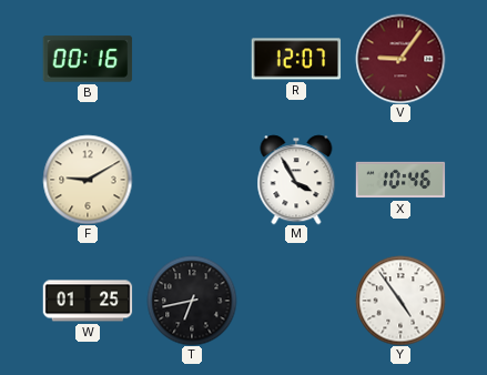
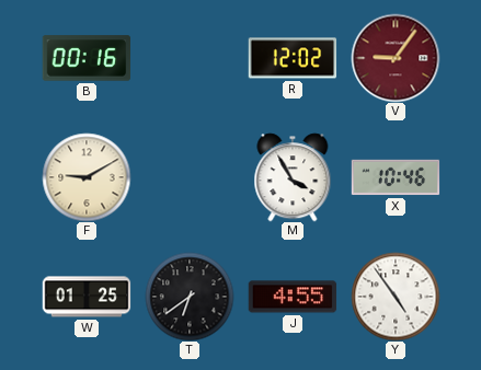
R: 12:07 -> 12:02 (293, 58)
T: 6:43 -> 6:39 (190, 297)
J: none -> 4:55 (293, 297)
